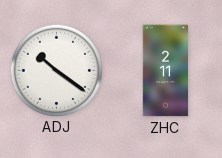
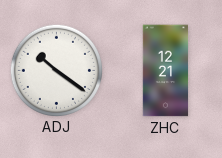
ZHC: 2:11 -> 12:21 (166, 71)
